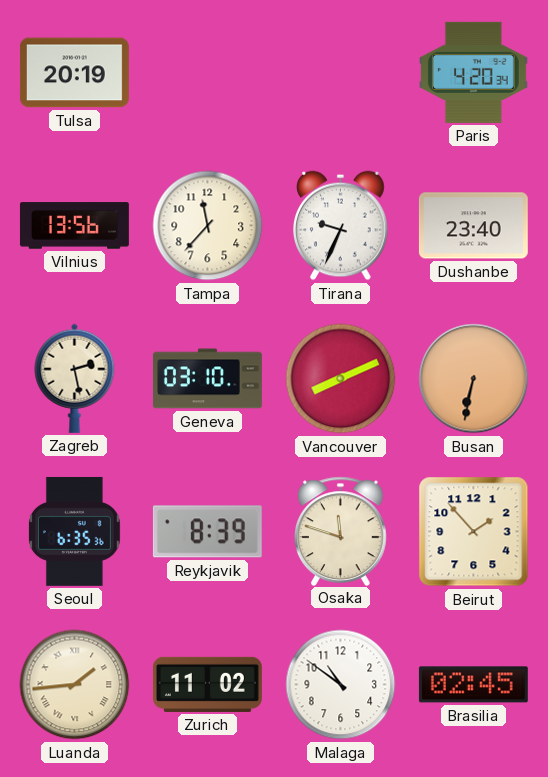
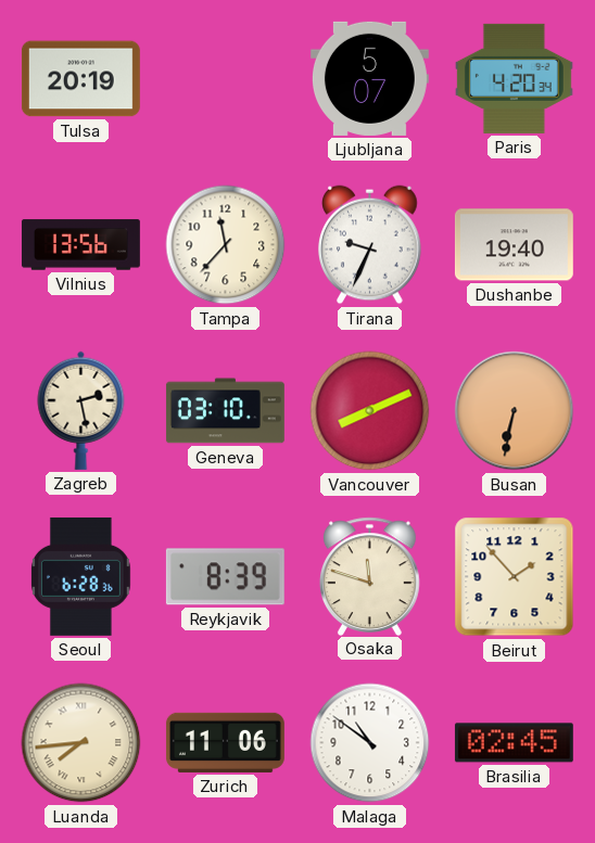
Ljubljana: none -> 5:07 (369, 78)
Dushanbe: 23:40 -> 19:40 (514, 245)
Seoul: 6:35 -> 6:28 (81, 576)
Luanda: 1:44 -> 7:44 (81, 743)
Zurich: 11:02 -> 11:06 (225, 742)
